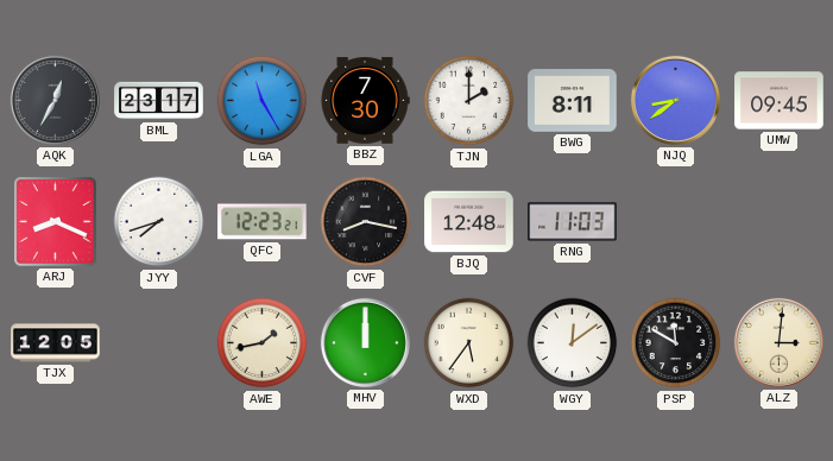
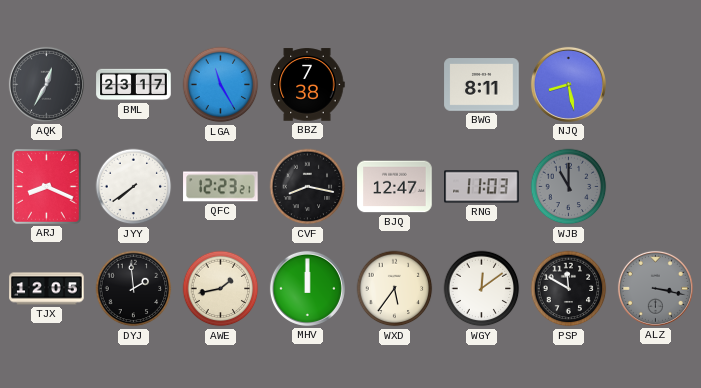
BBZ: 7:30 -> 7:38 (307, 85)
TJN: 2:00 -> none (469, 101)
NJQ: 8:39 -> 8:28 (568, 84)
UMW: 09:45 -> none (780, 101)
JYY: 7:42 -> 7:39 (134, 187)
BJQ: 12:48 -> 12:47 (395, 187)
WJB: none -> 11:00 (569, 187)
DYJ: none -> 1:59 (134, 289)
ALZ: 3:01 -> 3:17 (655, 288)
ALZ dial: cream -> grey (655, 288)
